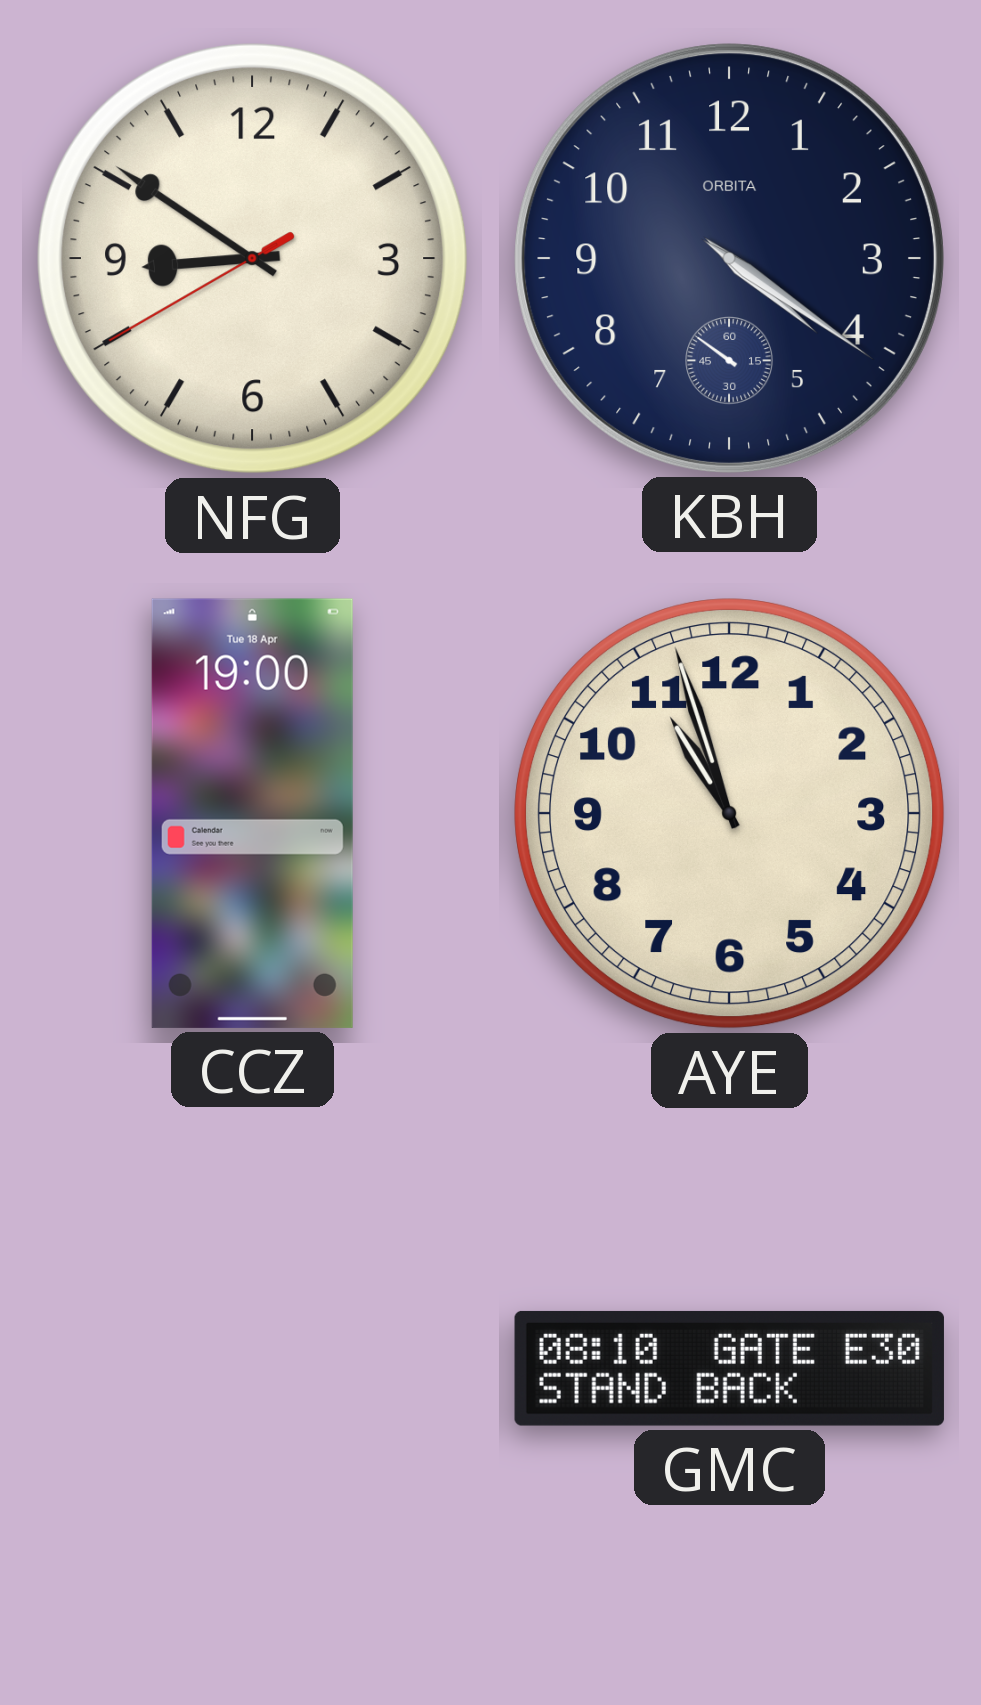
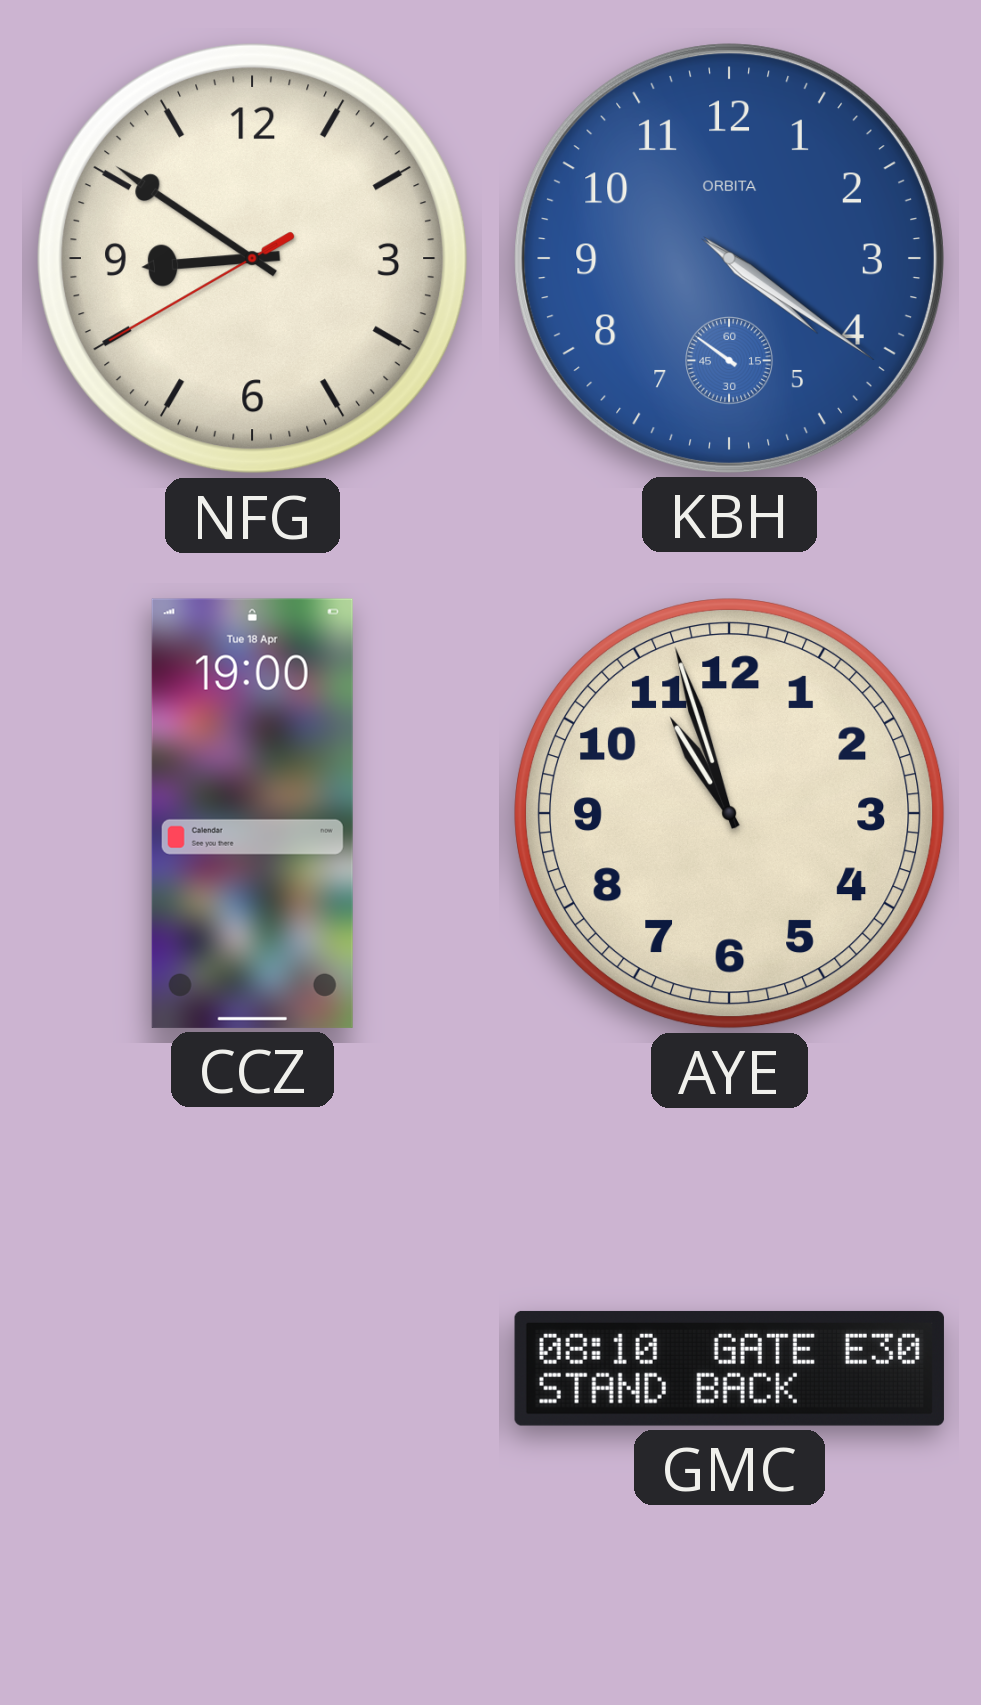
KBH dial: navy -> blue (729, 258)
